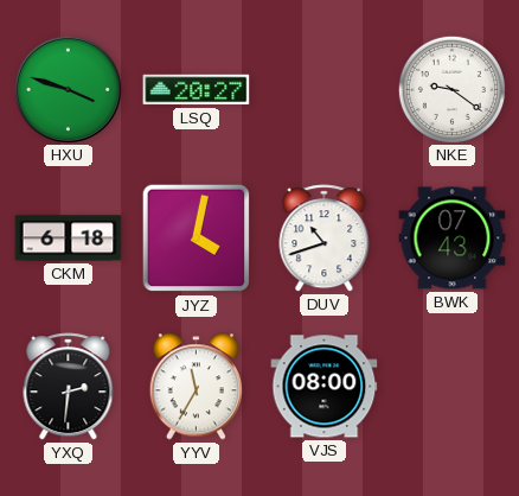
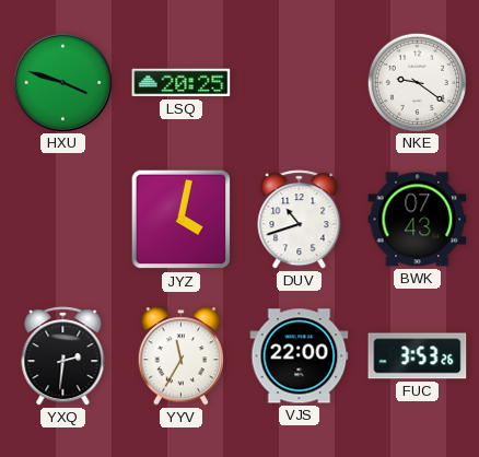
LSQ: 20:27 -> 20:25 (182, 83)
CKM: 6:18 -> none (69, 239)
VJS: 08:00 -> 22:00 (300, 356)
FUC: none -> 3:53 (418, 356)
